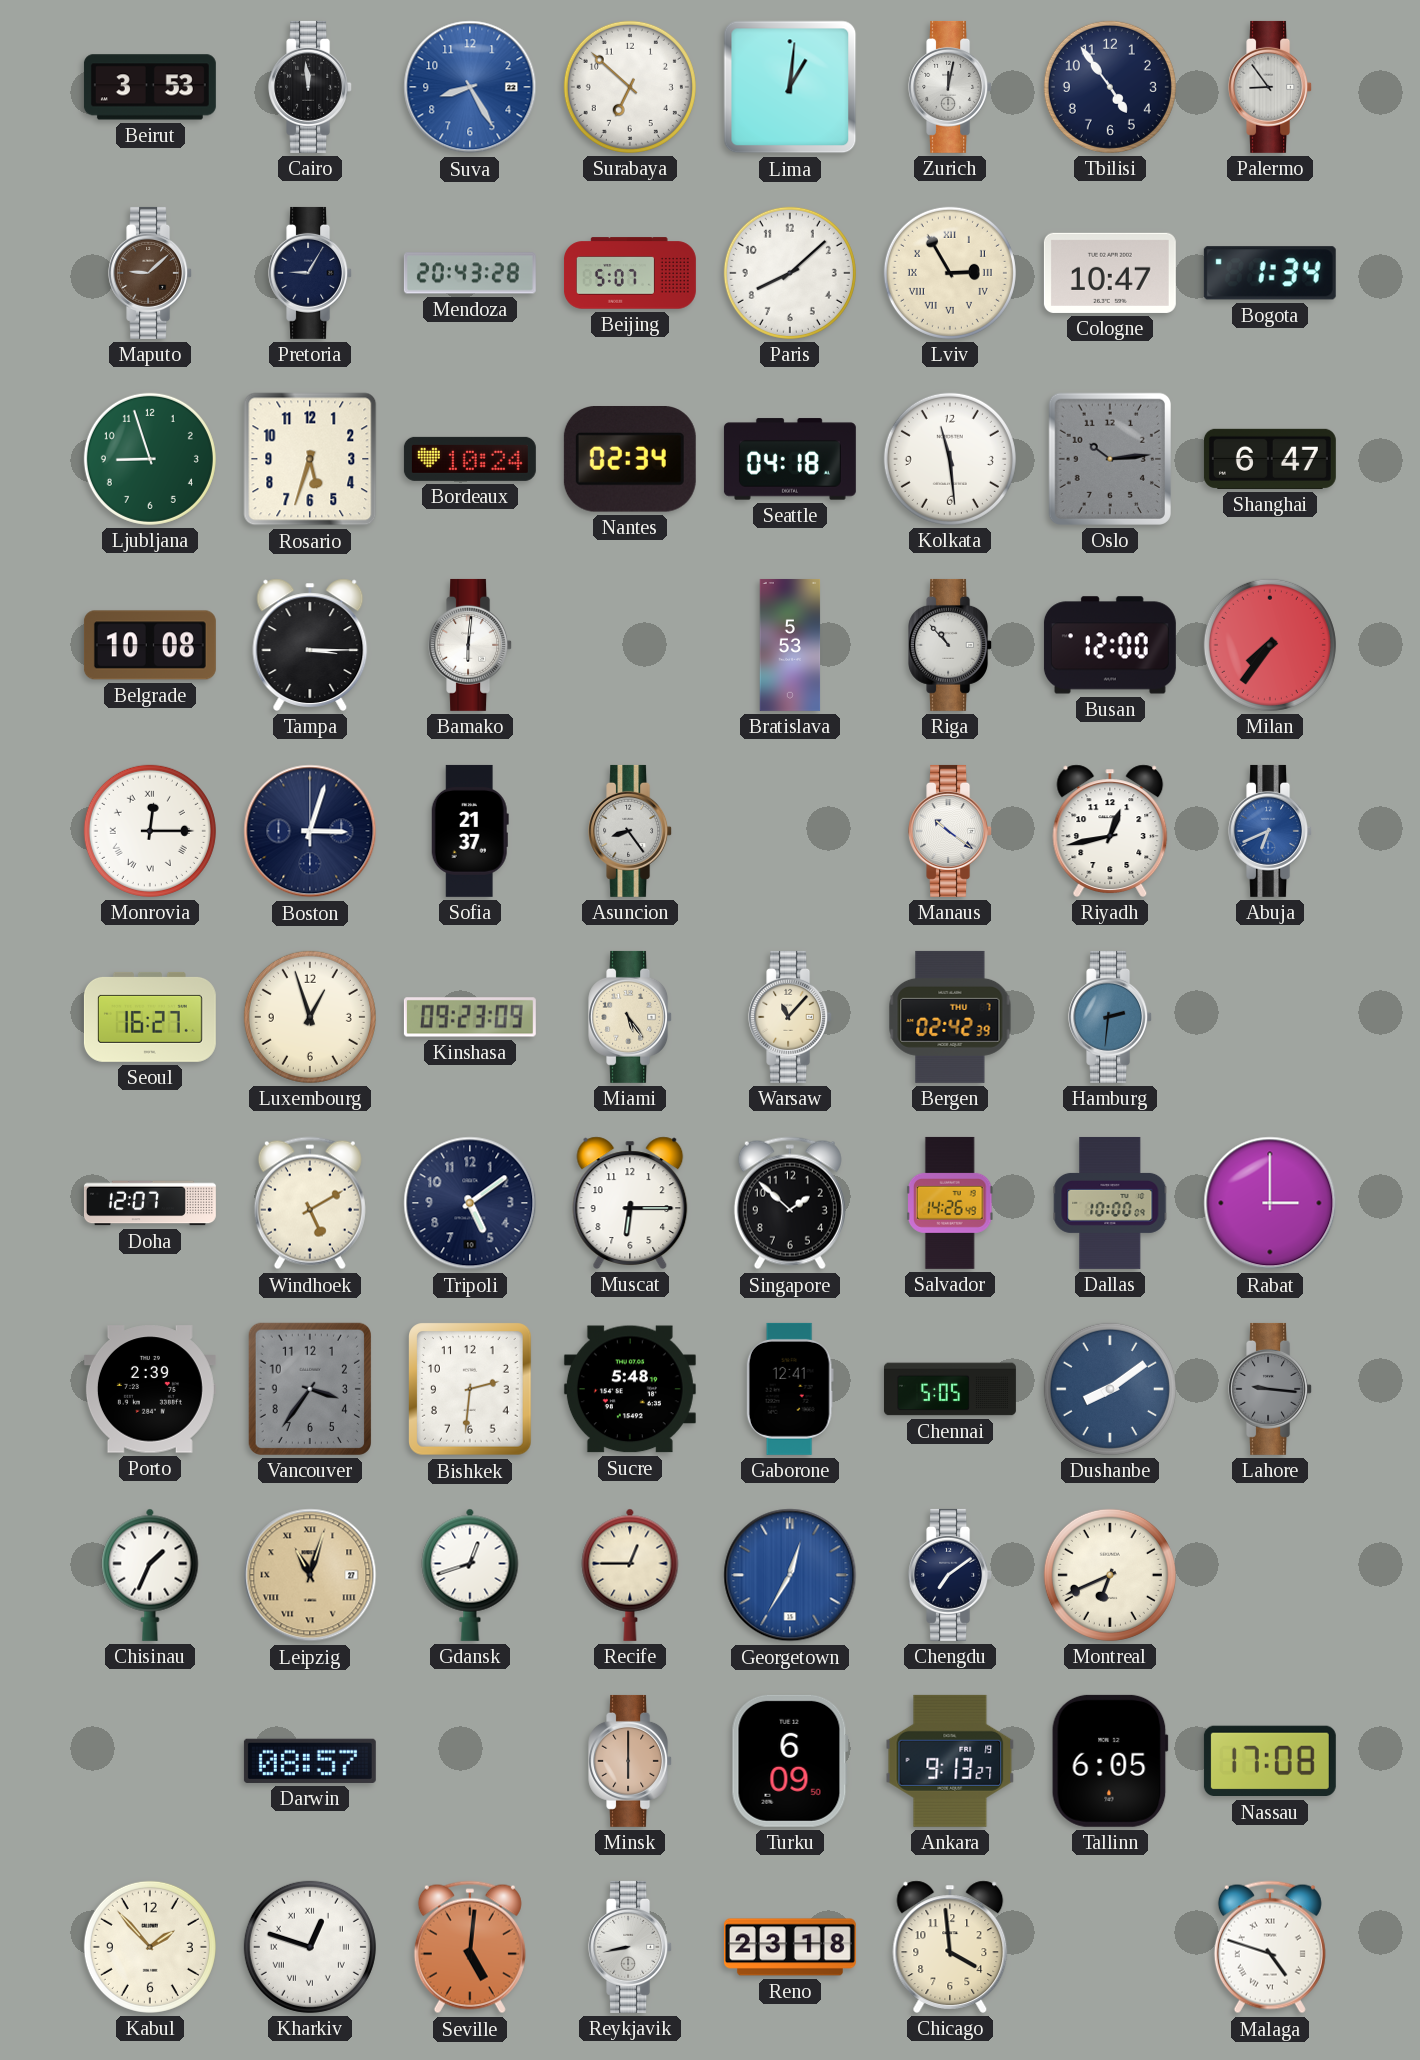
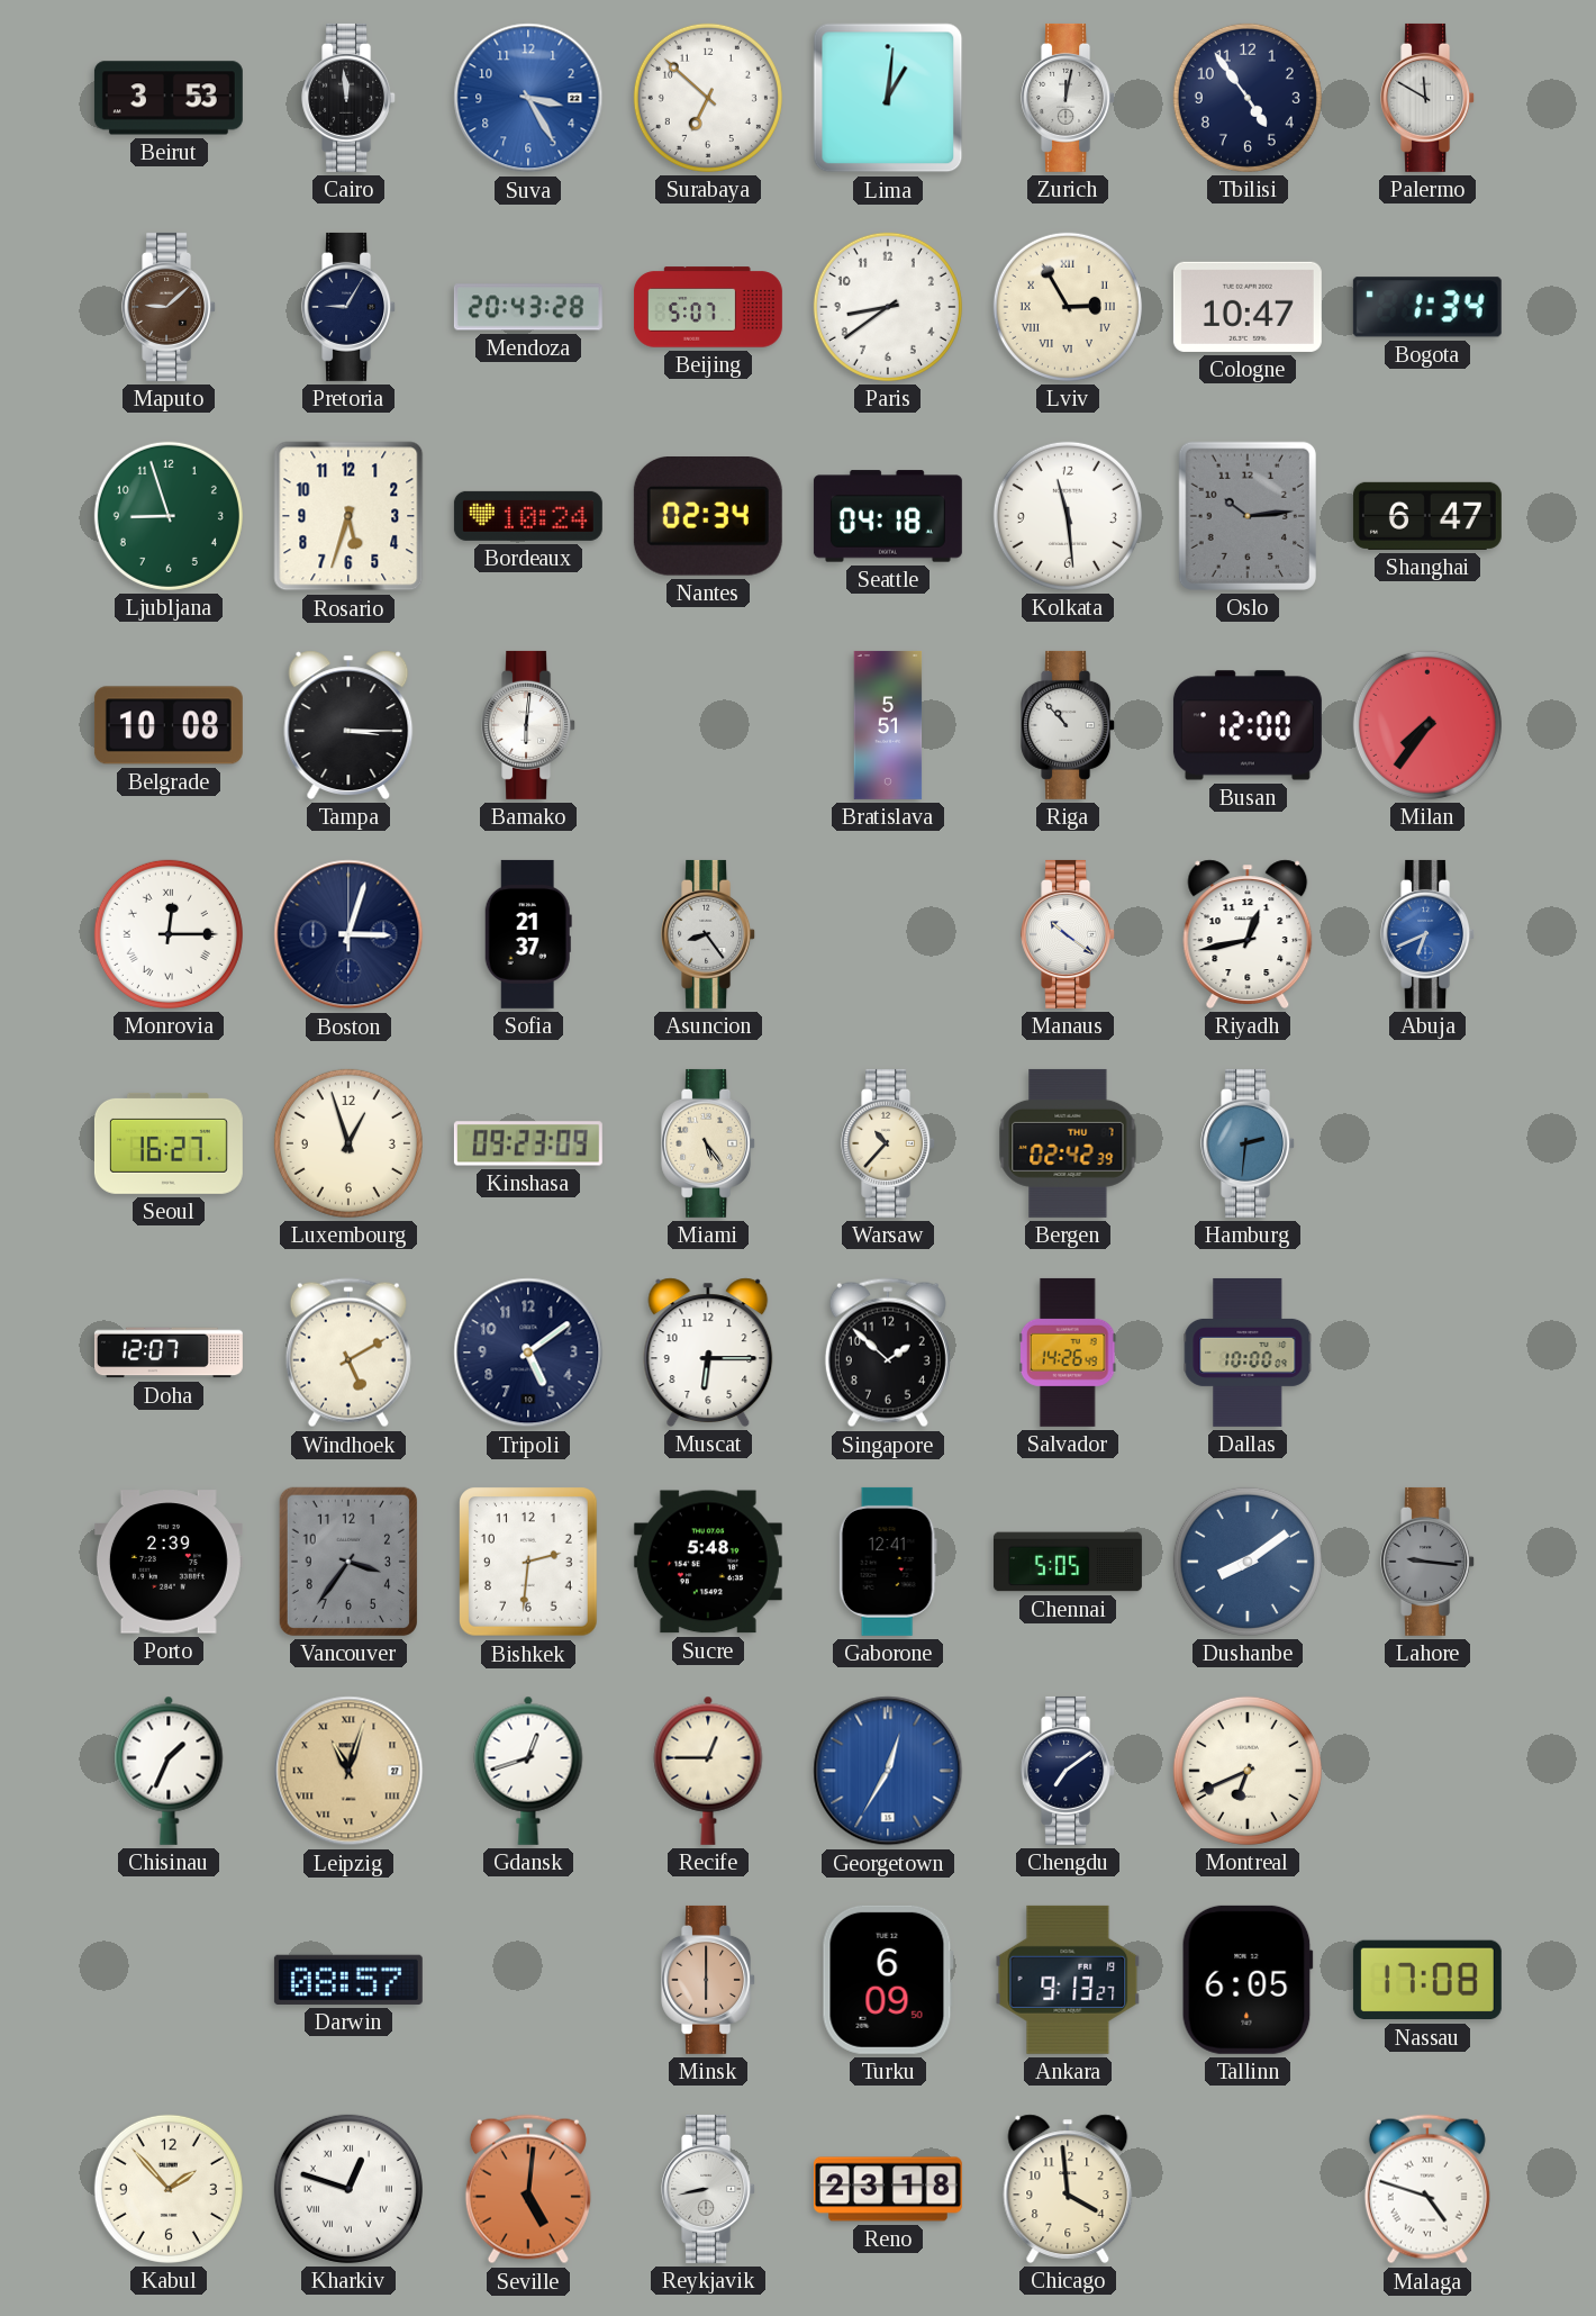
Suva: 8:25 -> 3:25 (528, 98)
Palermo: 8:54 -> 11:50 (1429, 98)
Paris: 8:08 -> 8:39 (888, 307)
Bratislava: 5:53 -> 5:51 (888, 725)
Warsaw: 11:07 -> 10:37 (889, 1143)
Rabat: 3:00 -> none (1270, 1203)
